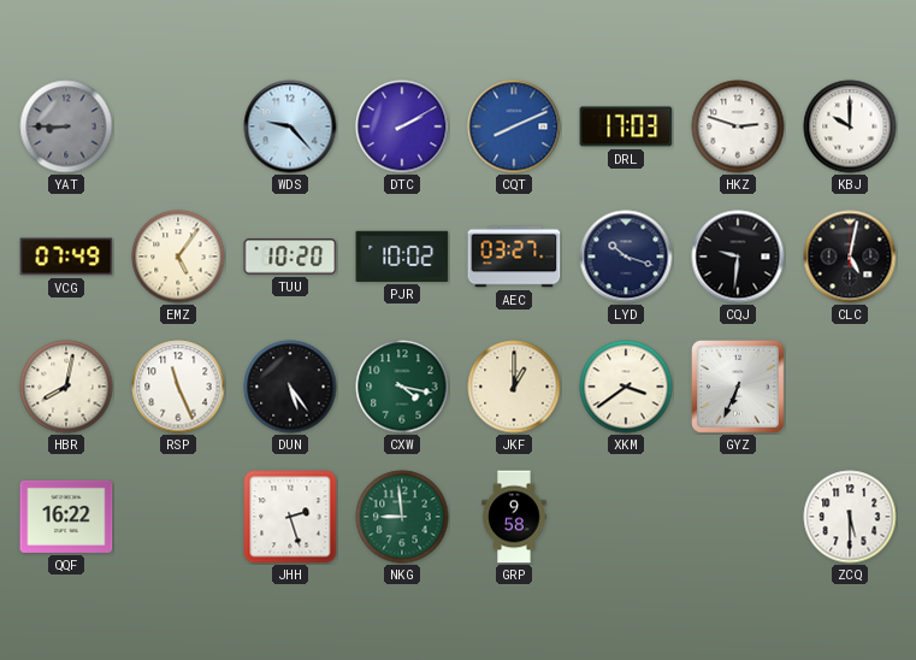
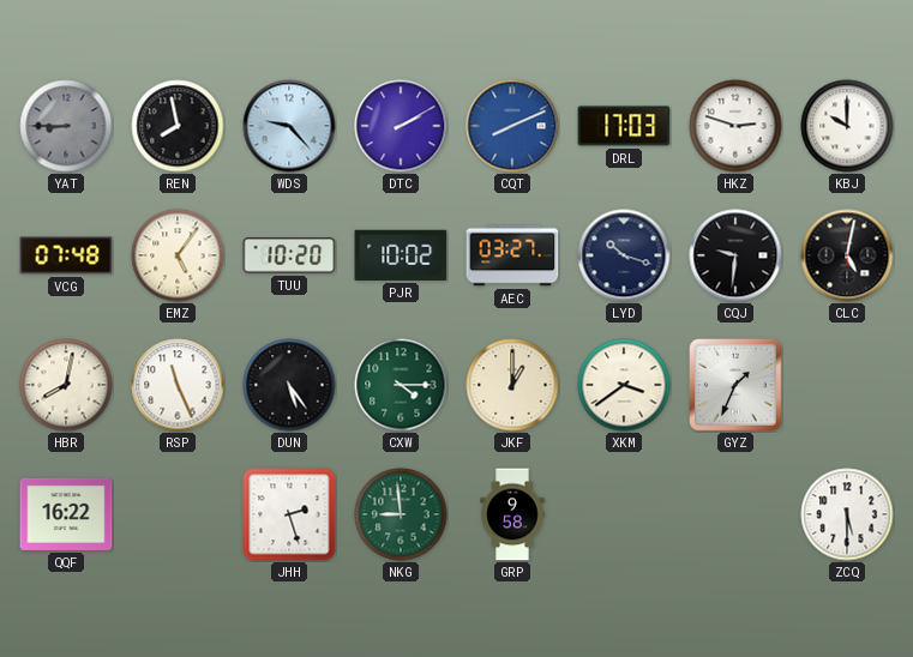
REN: none -> 7:58 (178, 126)
VCG: 07:49 -> 07:48 (66, 255)
CXW: 4:17 -> 4:15 (401, 385)
GYZ: 6:34 -> 1:34 (737, 386)
